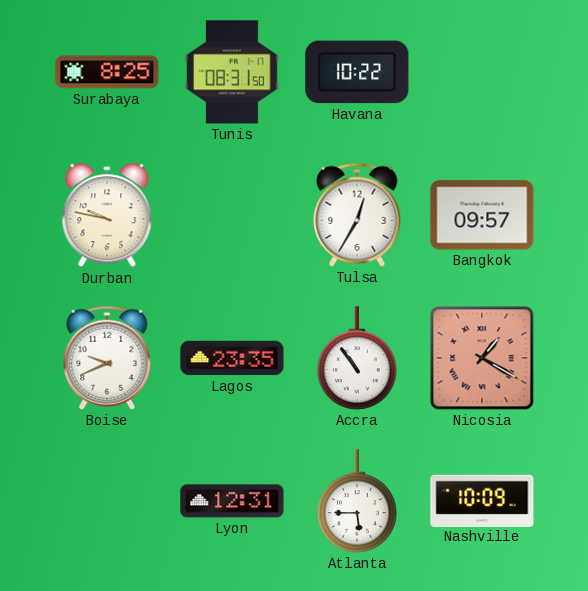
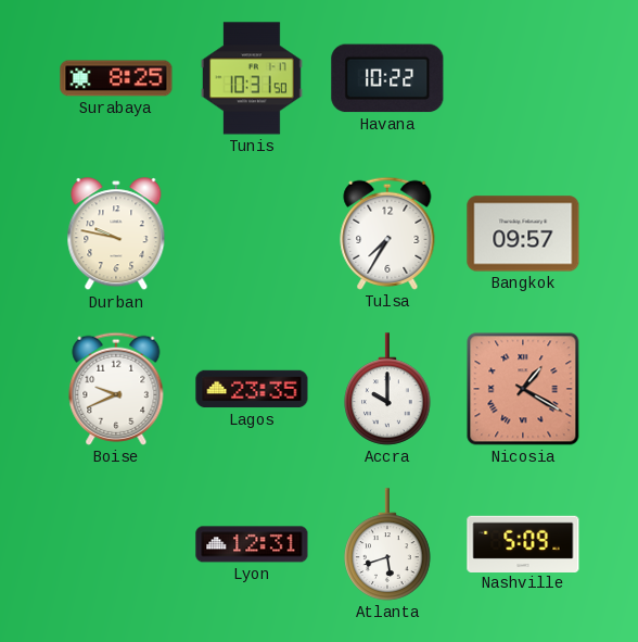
Tunis: 08:31 -> 10:31 (252, 78)
Tulsa: 12:35 -> 7:35 (387, 234)
Accra: 10:54 -> 10:00 (387, 389)
Atlanta: 5:45 -> 5:42 (387, 544)
Nashville: 10:09 -> 5:09 (523, 543)
